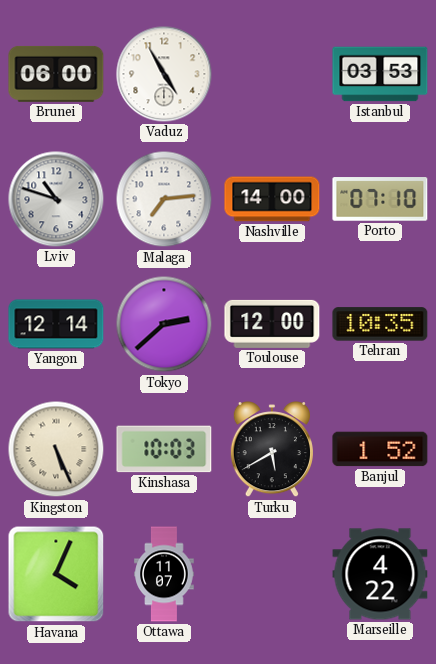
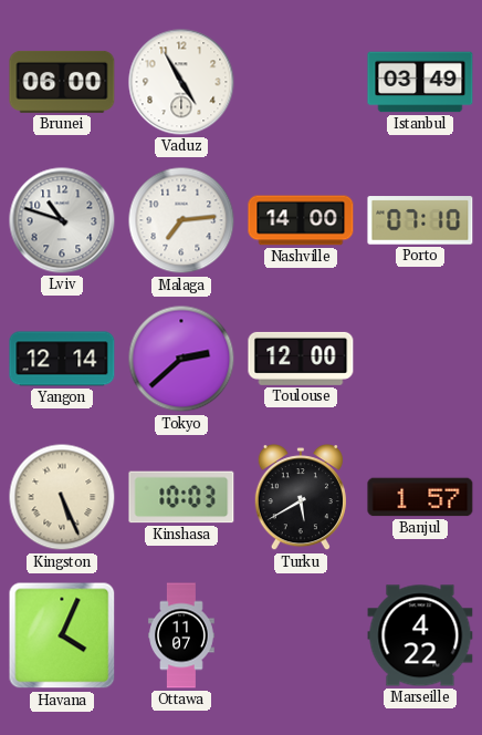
Istanbul: 03:53 -> 03:49 (420, 82)
Tehran: 10:35 -> none (380, 324)
Banjul: 1:52 -> 1:57 (420, 497)
